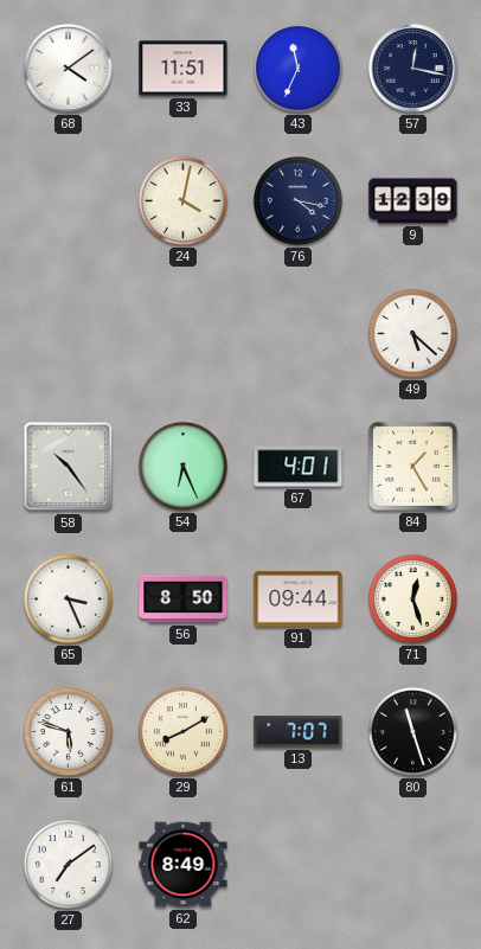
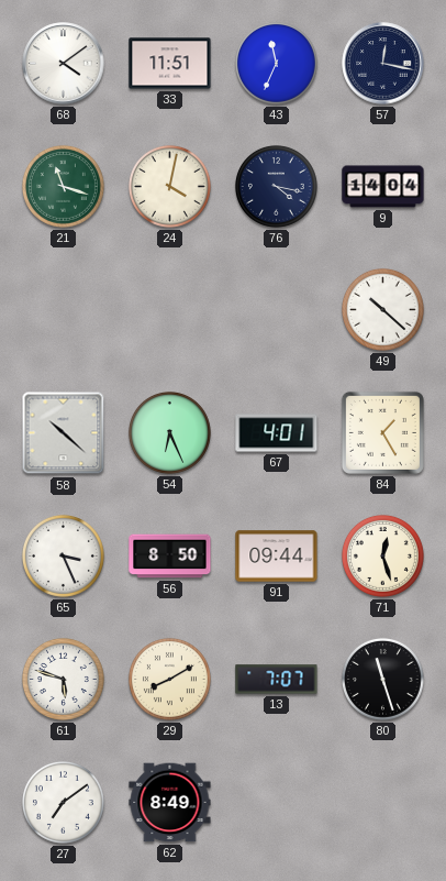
21: none -> 11:18 (63, 186)
9: 12:39 -> 14:04 (383, 187)
49: 5:22 -> 10:22 (382, 309)
58: 10:24 -> 10:22 (64, 433)
